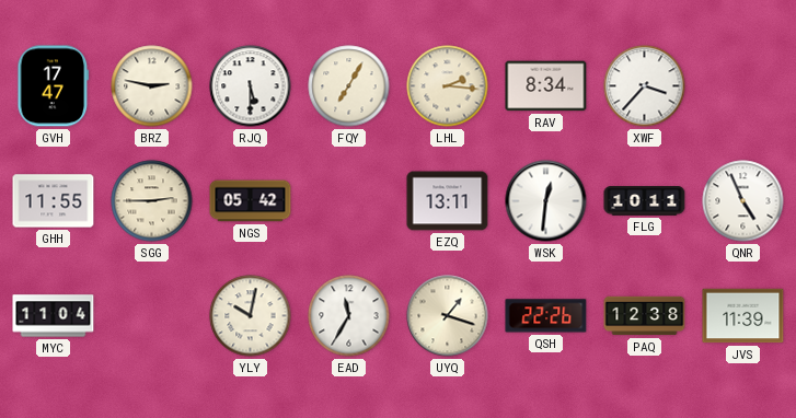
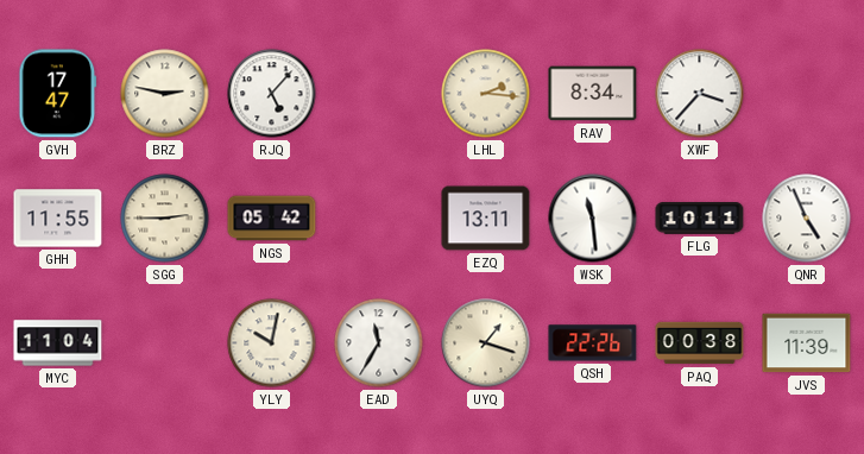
RJQ: 5:30 -> 5:07 (272, 94)
FQY: 7:05 -> none (349, 86)
WSK: 12:31 -> 11:29 (593, 219)
PAQ: 12:38 -> 00:38 (700, 343)
